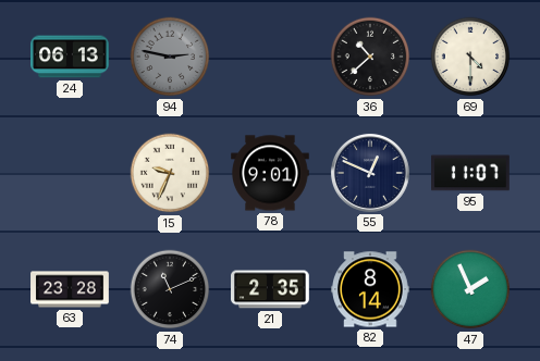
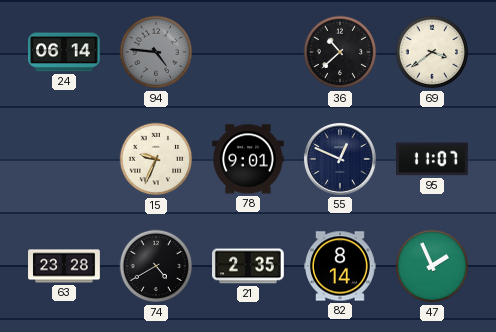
24: 06:13 -> 06:14 (65, 52)
94: 2:47 -> 4:46 (156, 52)
69: 4:30 -> 3:39 (432, 52)
74: 11:11 -> 4:40 (156, 266)
